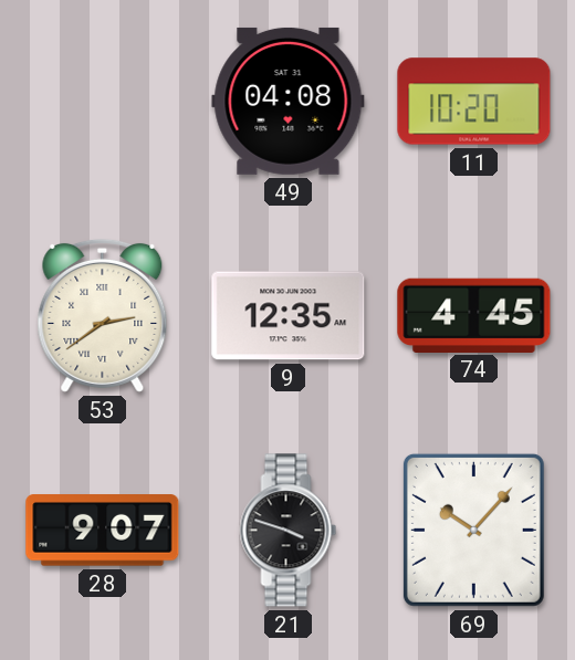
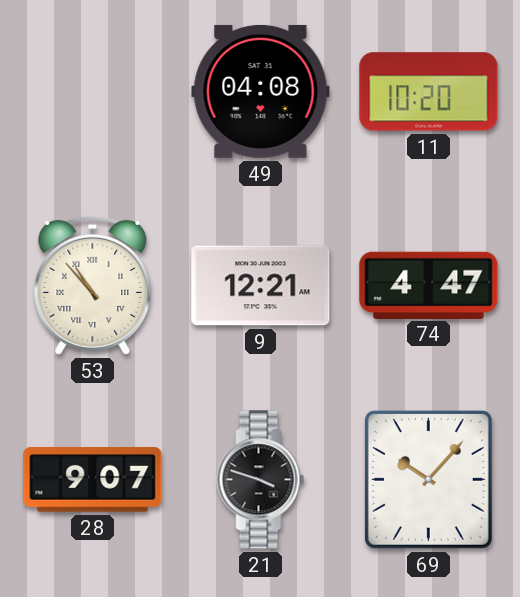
53: 2:39 -> 10:53 (93, 285)
9: 12:35 -> 12:21 (261, 286)
74: 4:45 -> 4:47 (429, 285)
